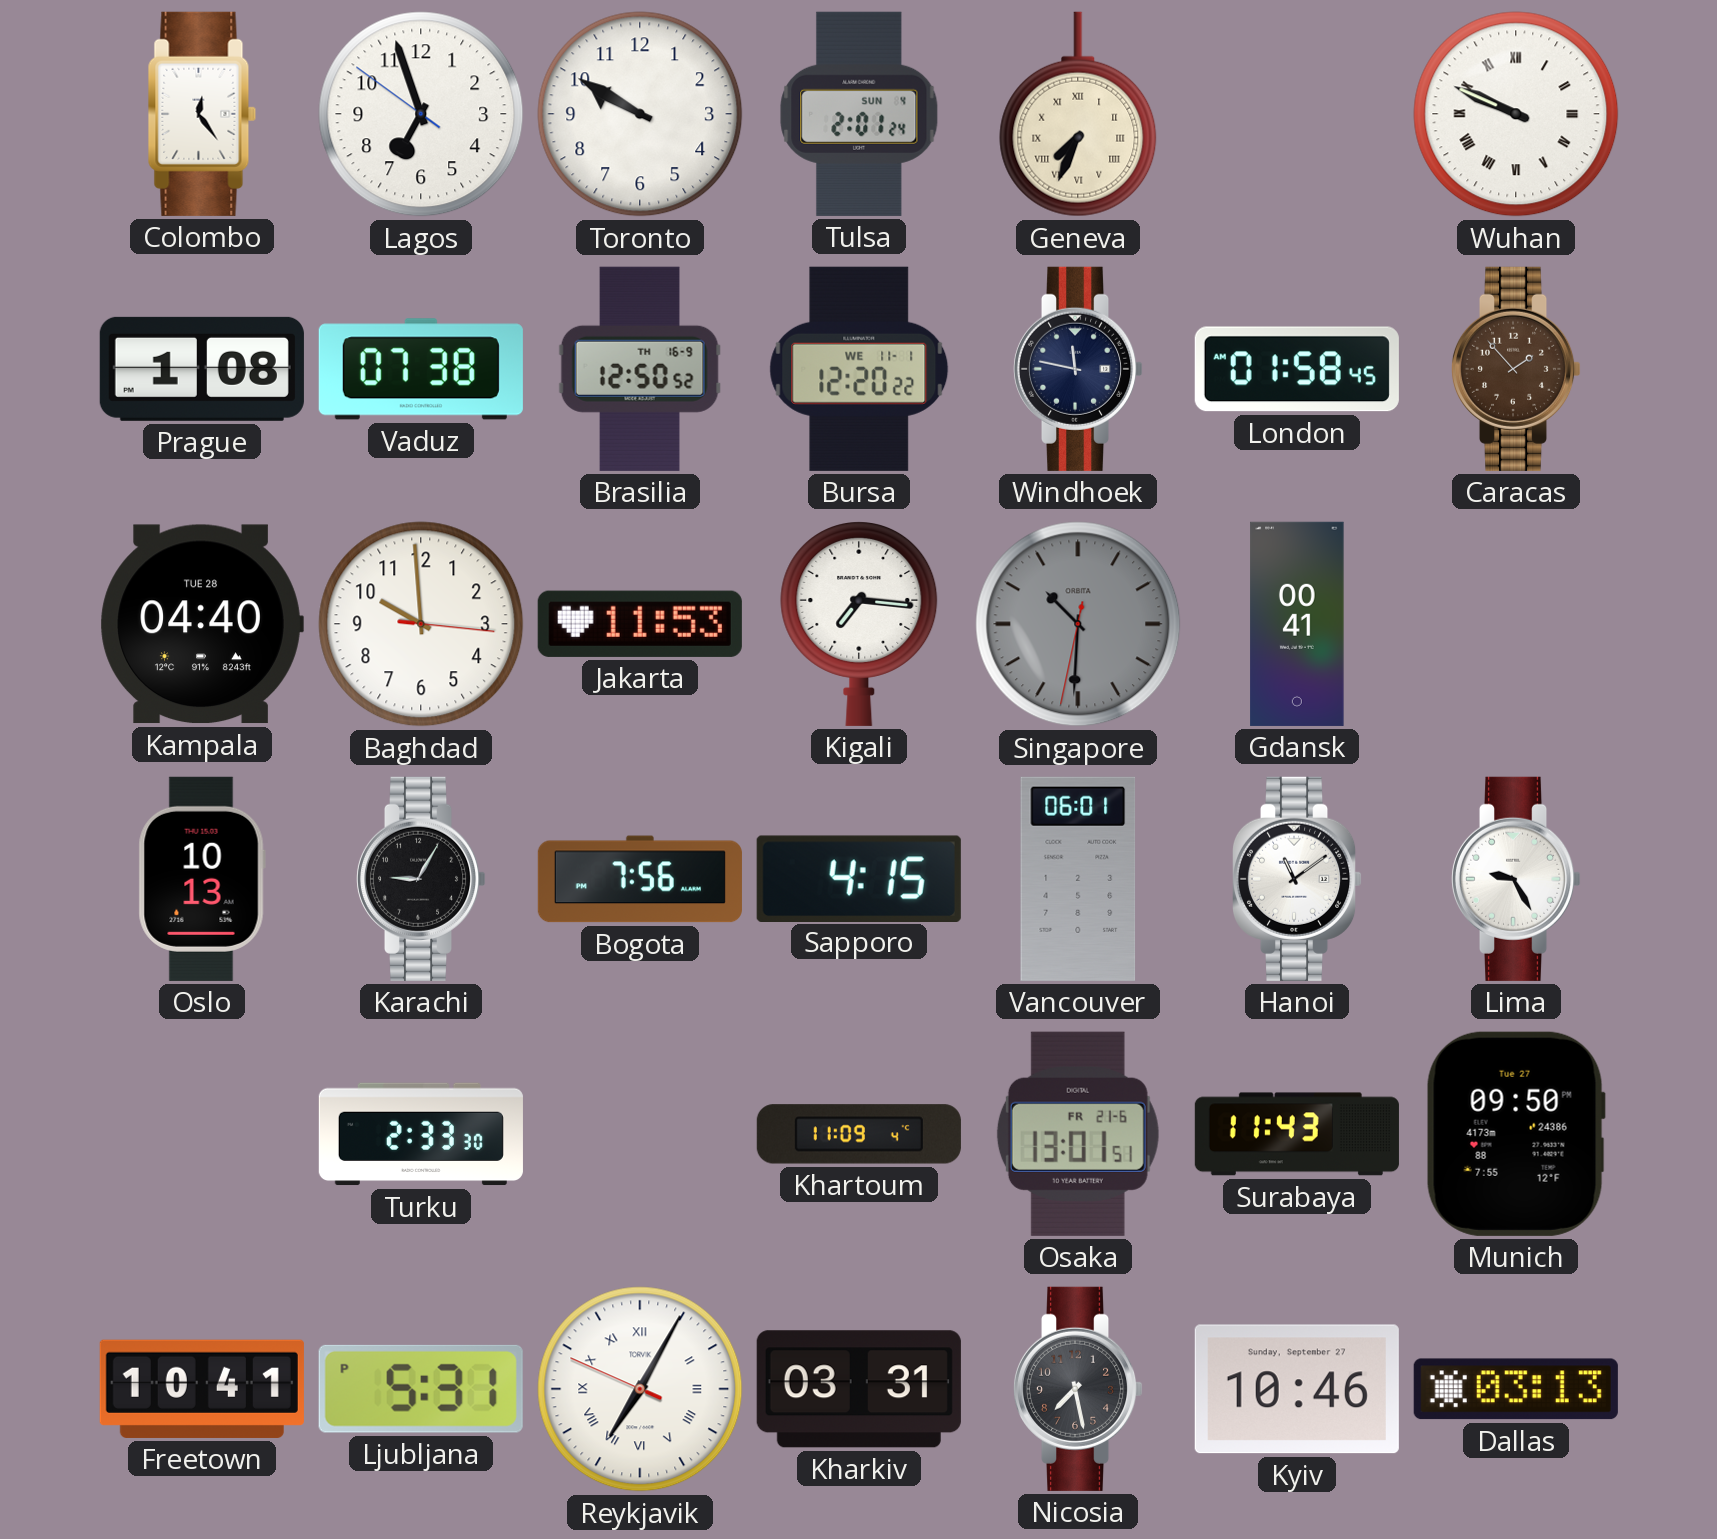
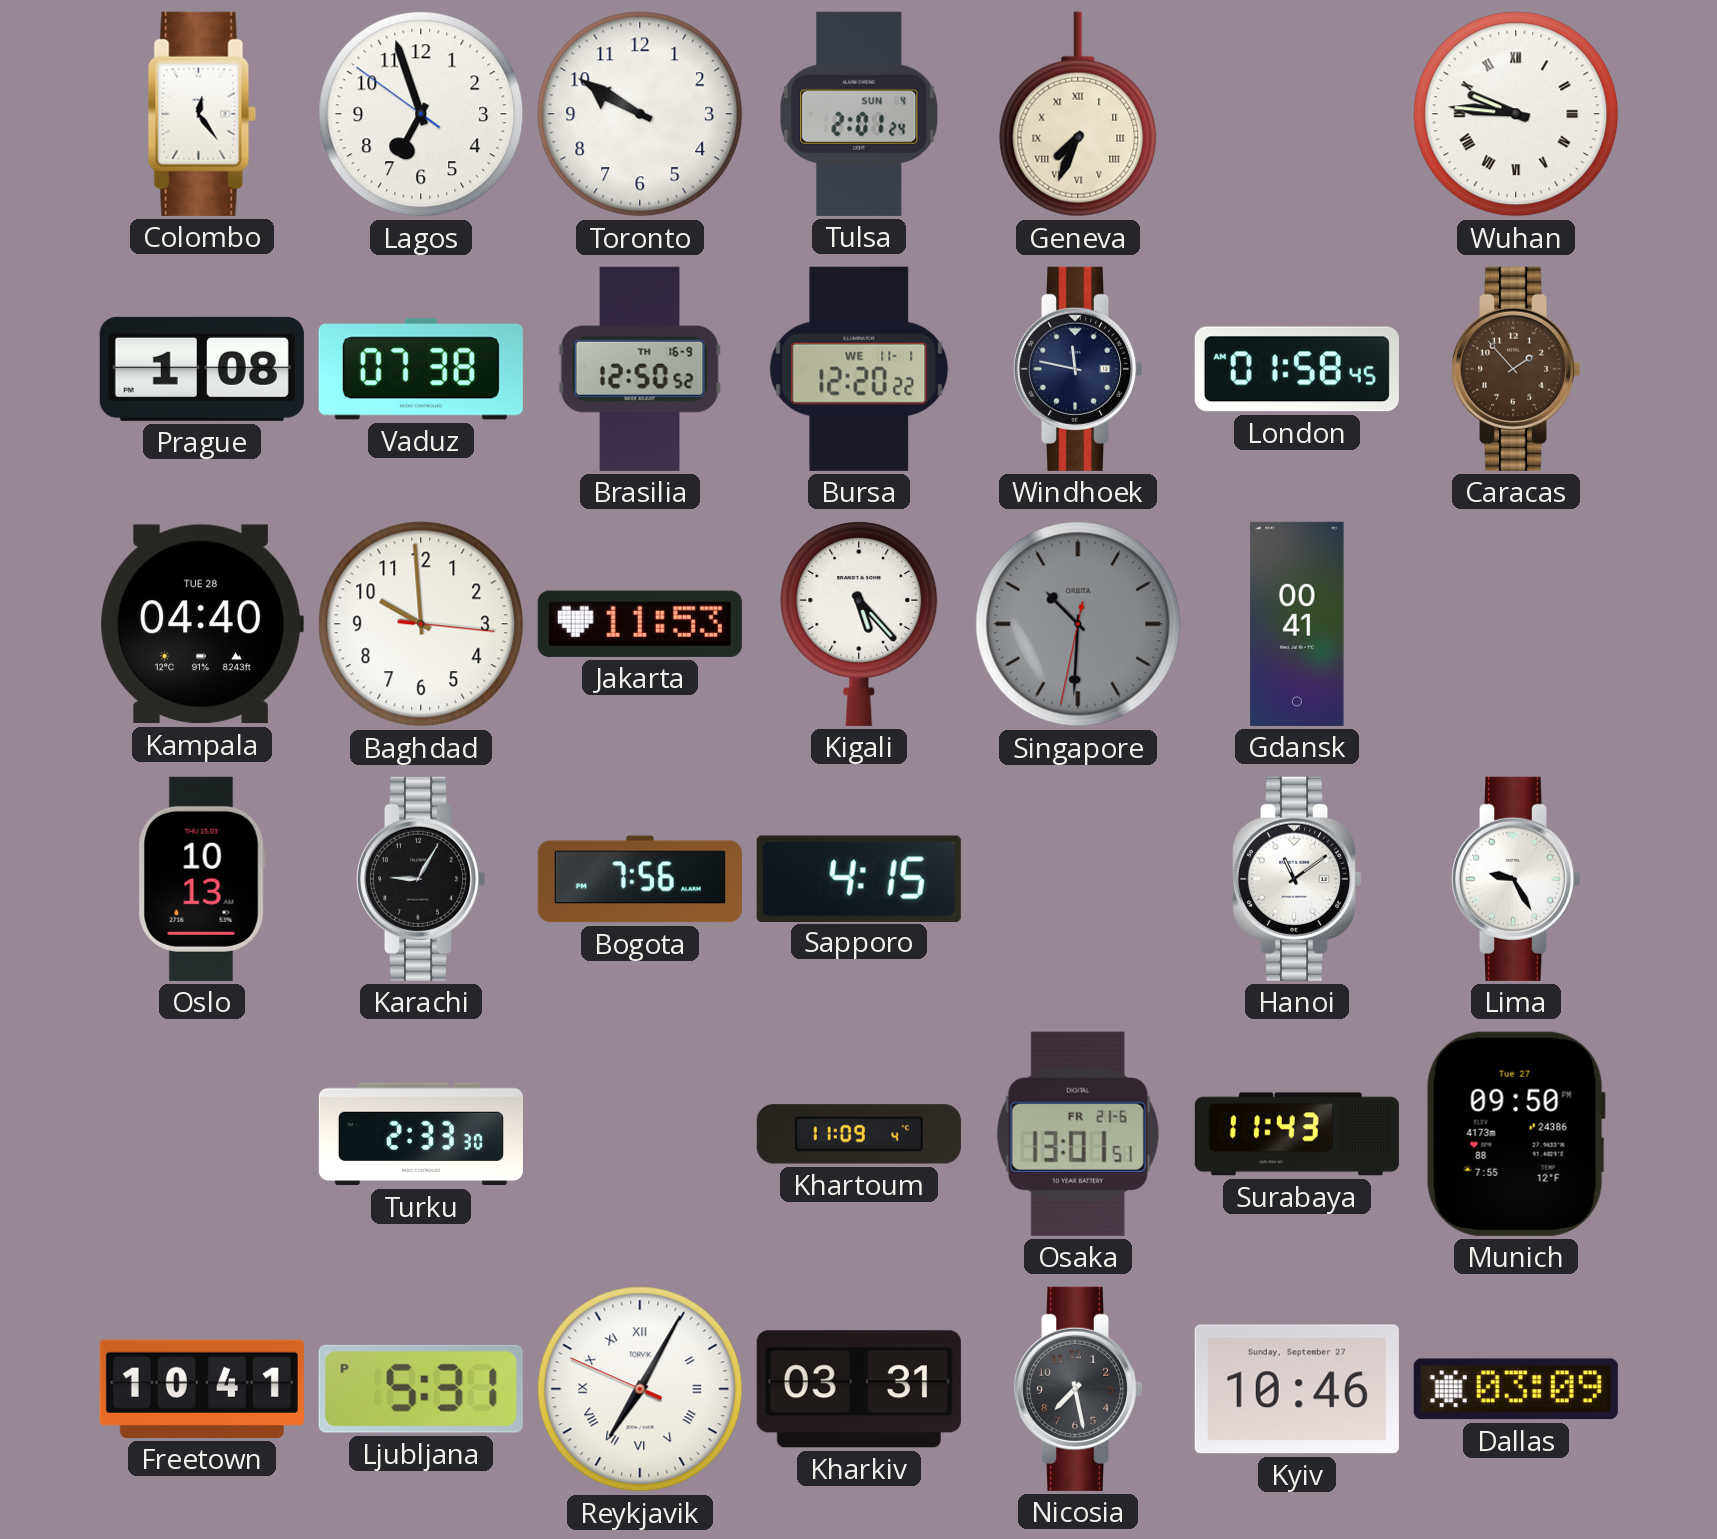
Wuhan: 9:49 -> 9:46 (1516, 114)
Kigali: 7:16 -> 5:23 (859, 624)
Vancouver: 06:01 -> none (1078, 879)
Dallas: 03:13 -> 03:09 (1516, 1389)
